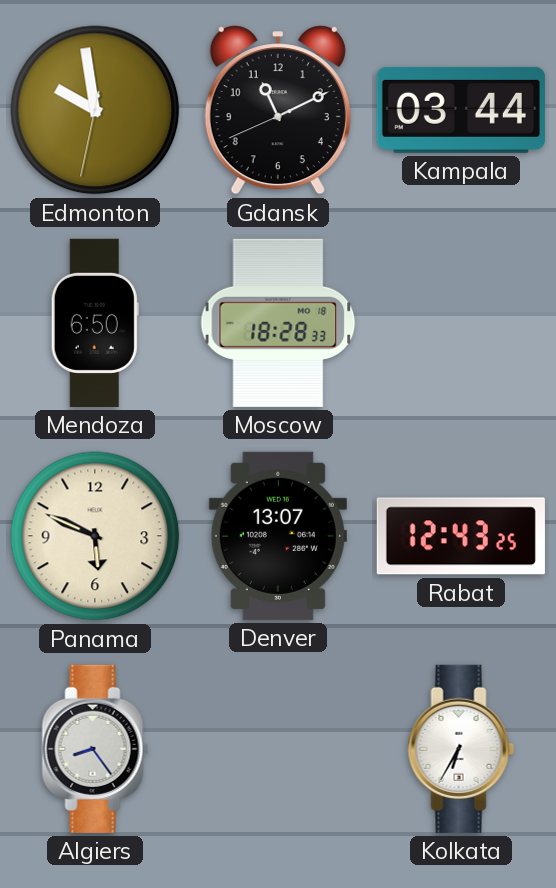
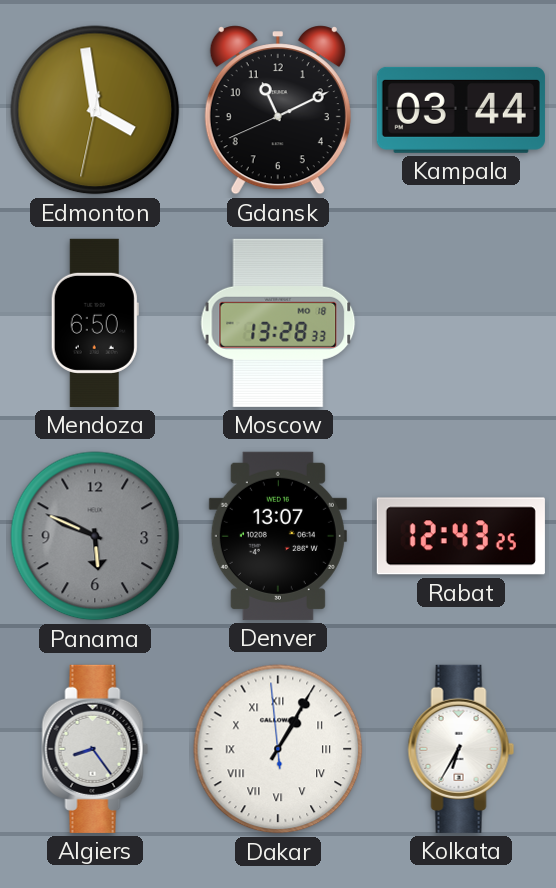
Edmonton: 9:58 -> 3:58 (95, 110)
Moscow: 18:28 -> 13:28 (278, 323)
Panama dial: cream -> grey (95, 536)
Dakar: none -> 1:04 (278, 749)
